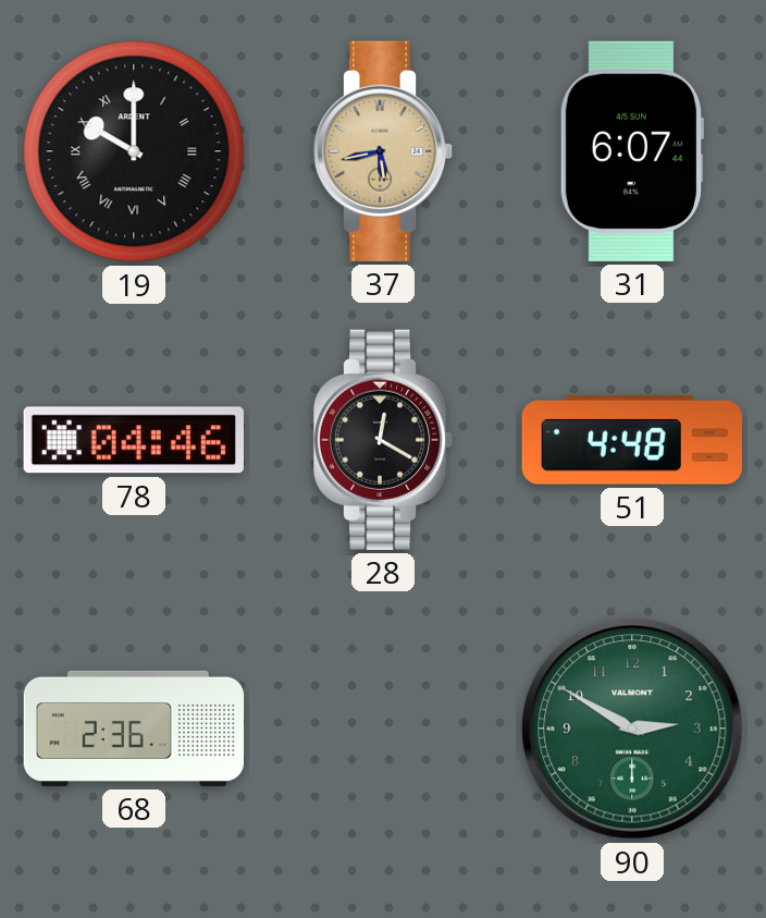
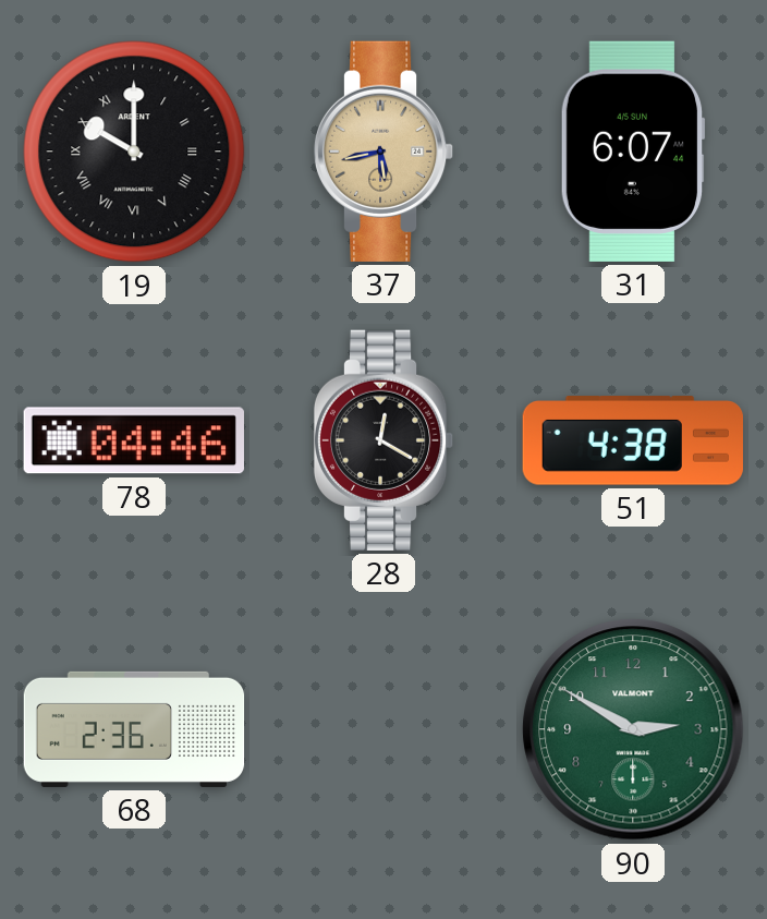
51: 4:48 -> 4:38 (633, 440)
